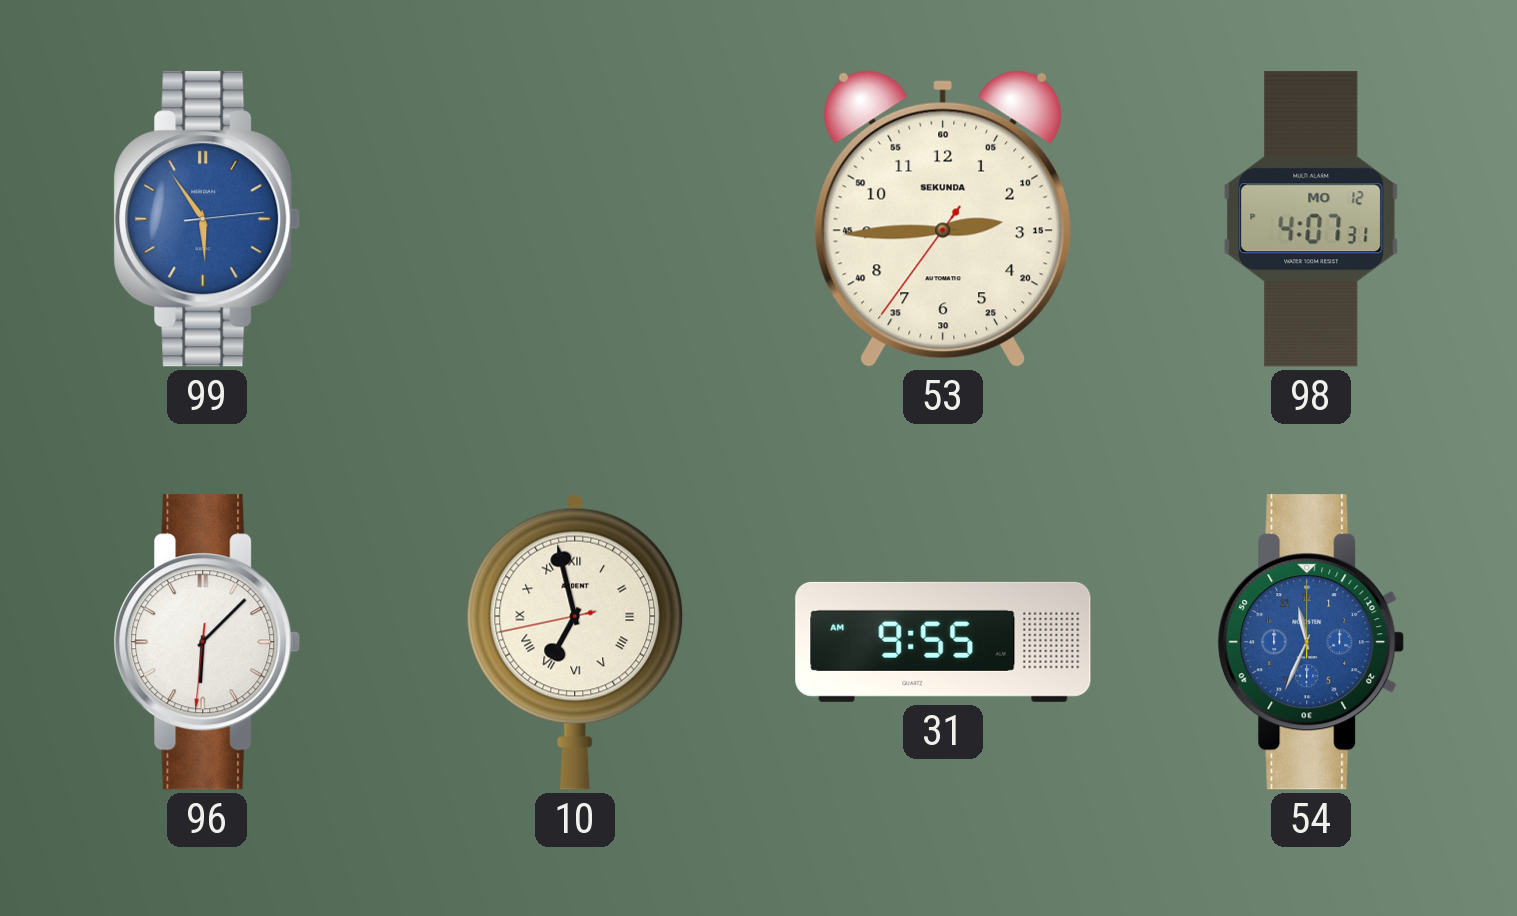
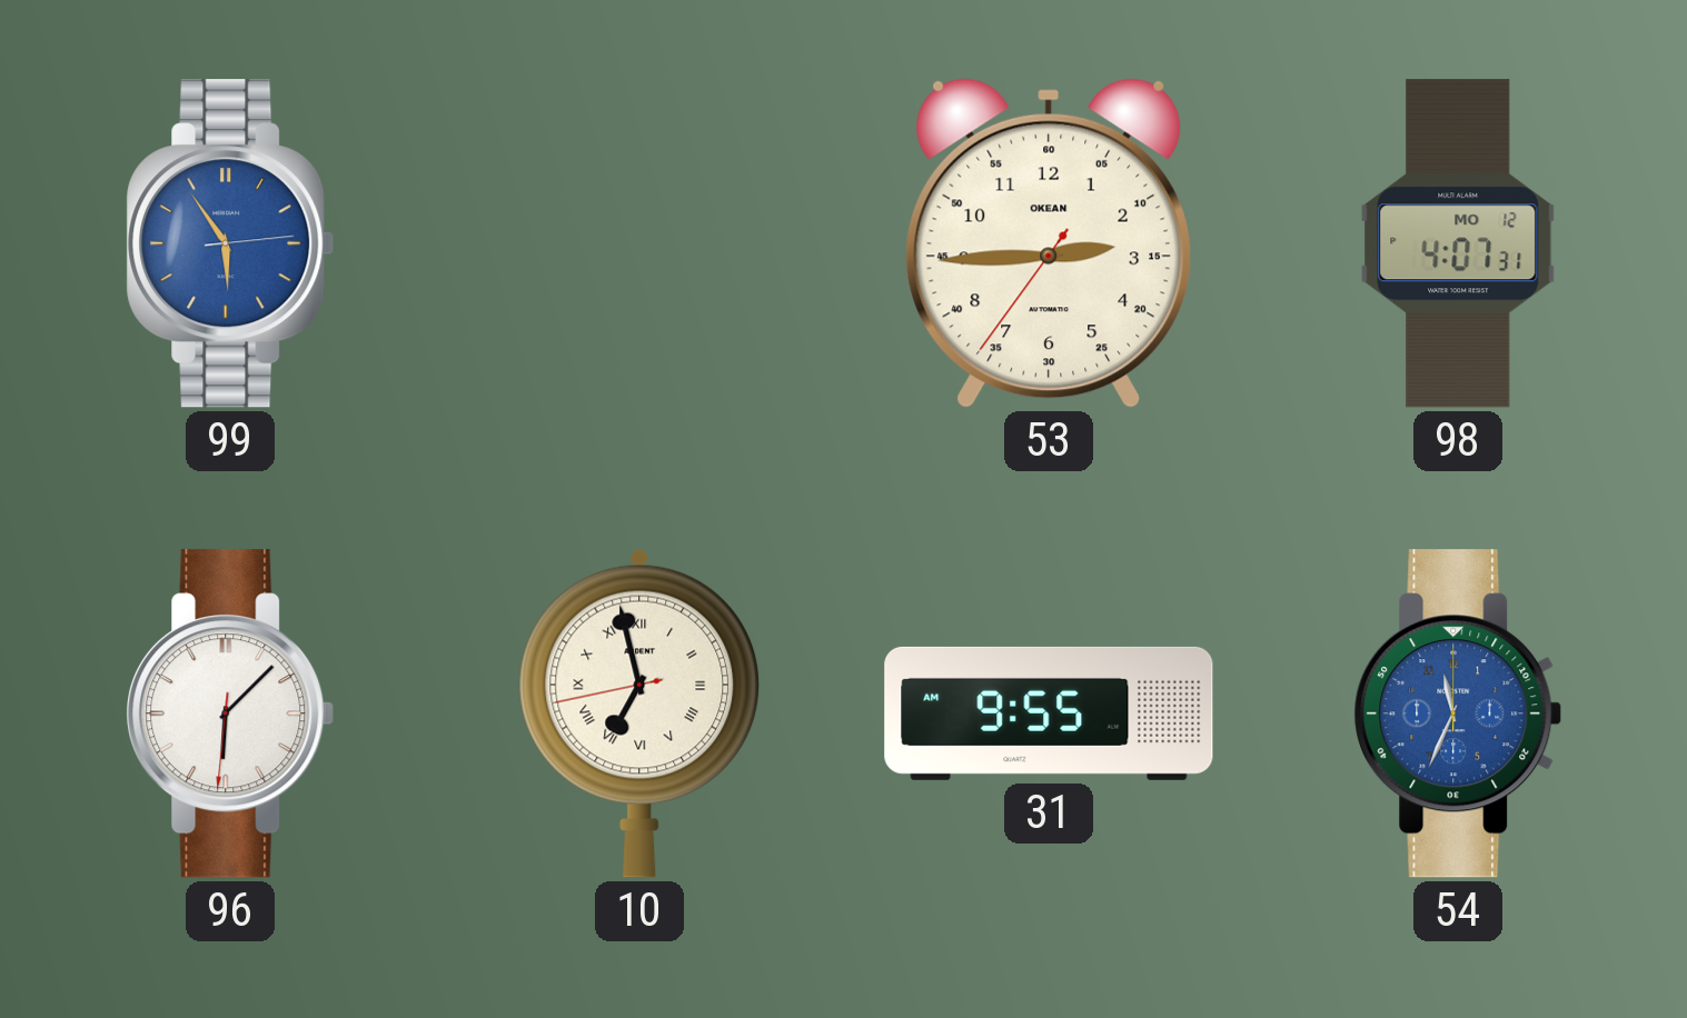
53 brand: SEKUNDA -> OKEAN (1049, 243)
